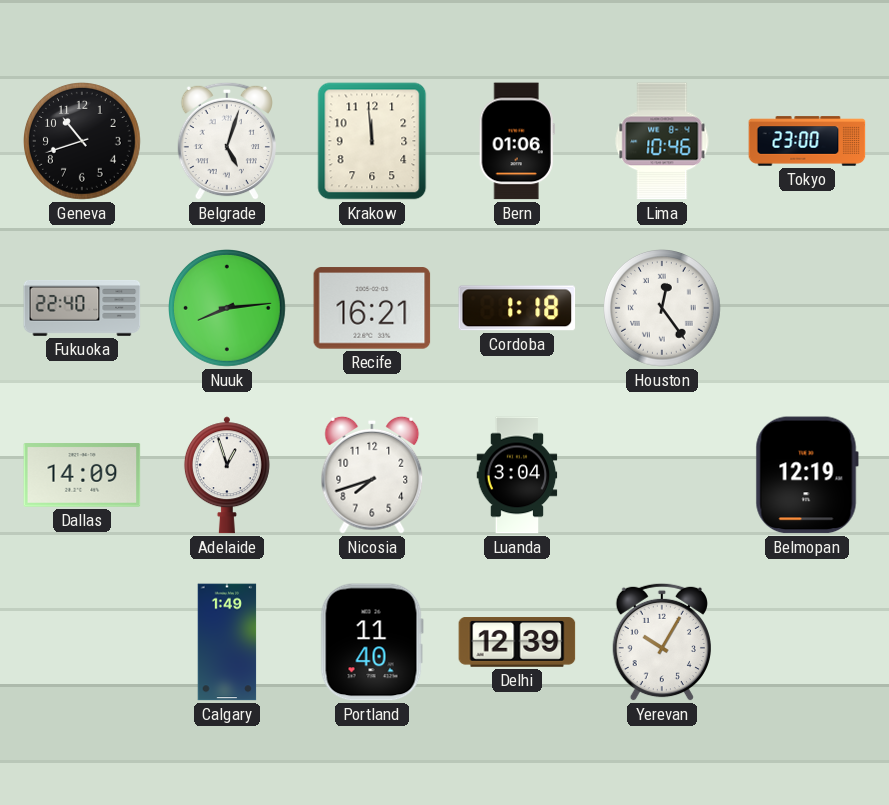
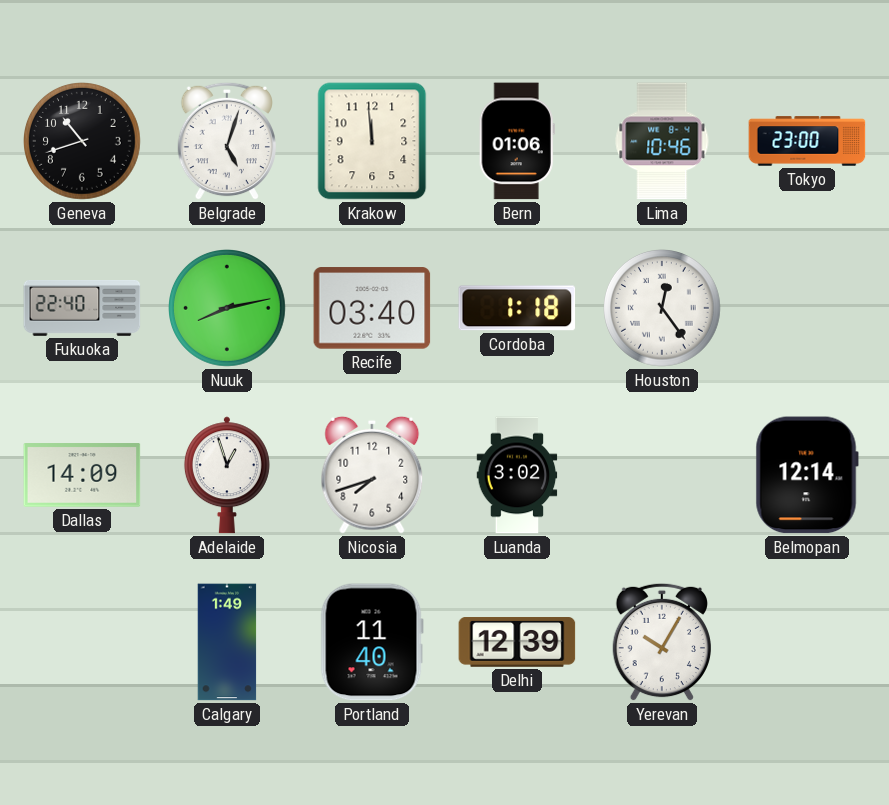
Nuuk: 8:14 -> 8:13 (228, 309)
Recife: 16:21 -> 03:40 (372, 308)
Luanda: 3:04 -> 3:02 (517, 475)
Belmopan: 12:19 -> 12:14 (807, 475)
